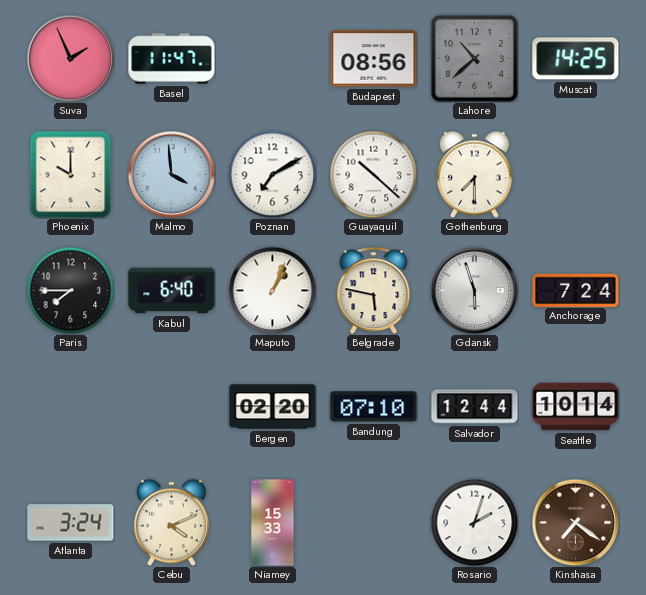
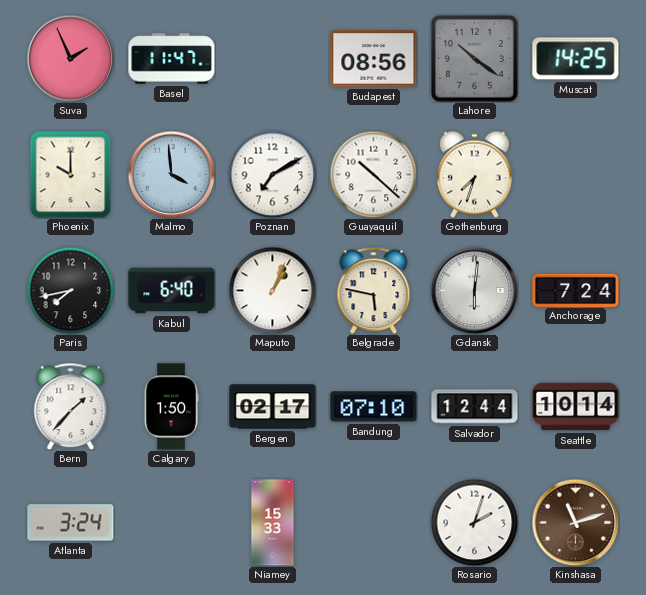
Lahore: 10:38 -> 10:21 (474, 58)
Gothenburg: 7:30 -> 7:33 (474, 174)
Paris: 7:45 -> 7:43 (70, 290)
Gdansk: 5:57 -> 6:01 (474, 290)
Bern: none -> 1:37 (71, 406)
Calgary: none -> 1:50 (171, 407)
Bergen: 02:20 -> 02:17 (273, 407)
Cebu: 4:11 -> none (171, 522)
Kinshasa: 7:21 -> 11:12 (575, 522)
